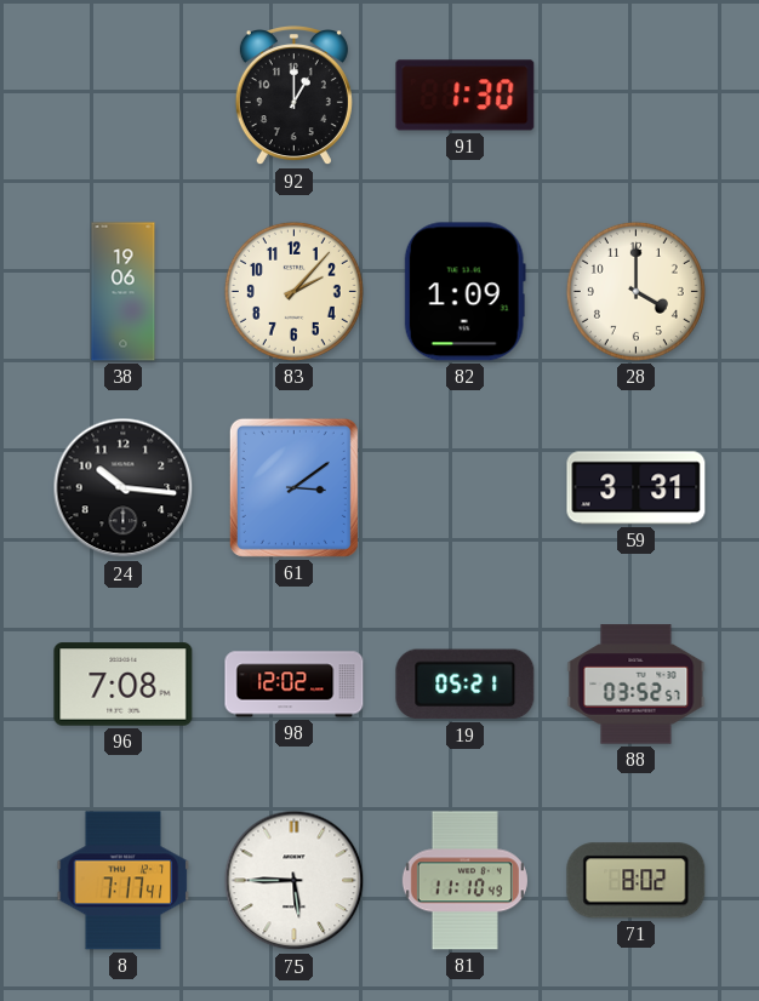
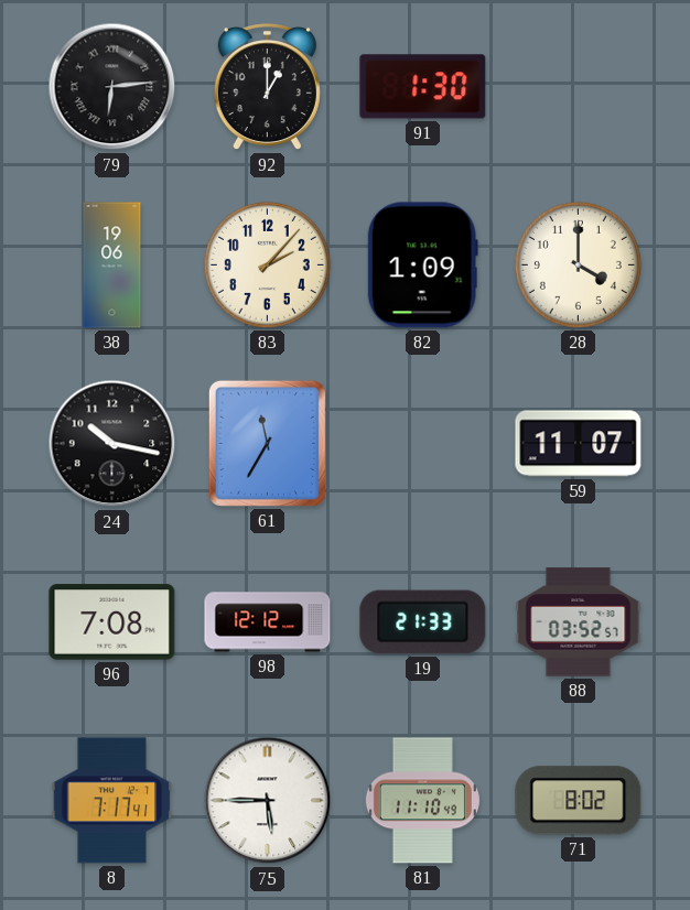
79: none -> 6:14 (112, 87)
24: 10:16 -> 10:17 (112, 444)
61: 3:09 -> 11:35 (267, 443)
59: 3:31 -> 11:07 (579, 444)
98: 12:02 -> 12:12 (268, 622)
19: 05:21 -> 21:33 (423, 622)
